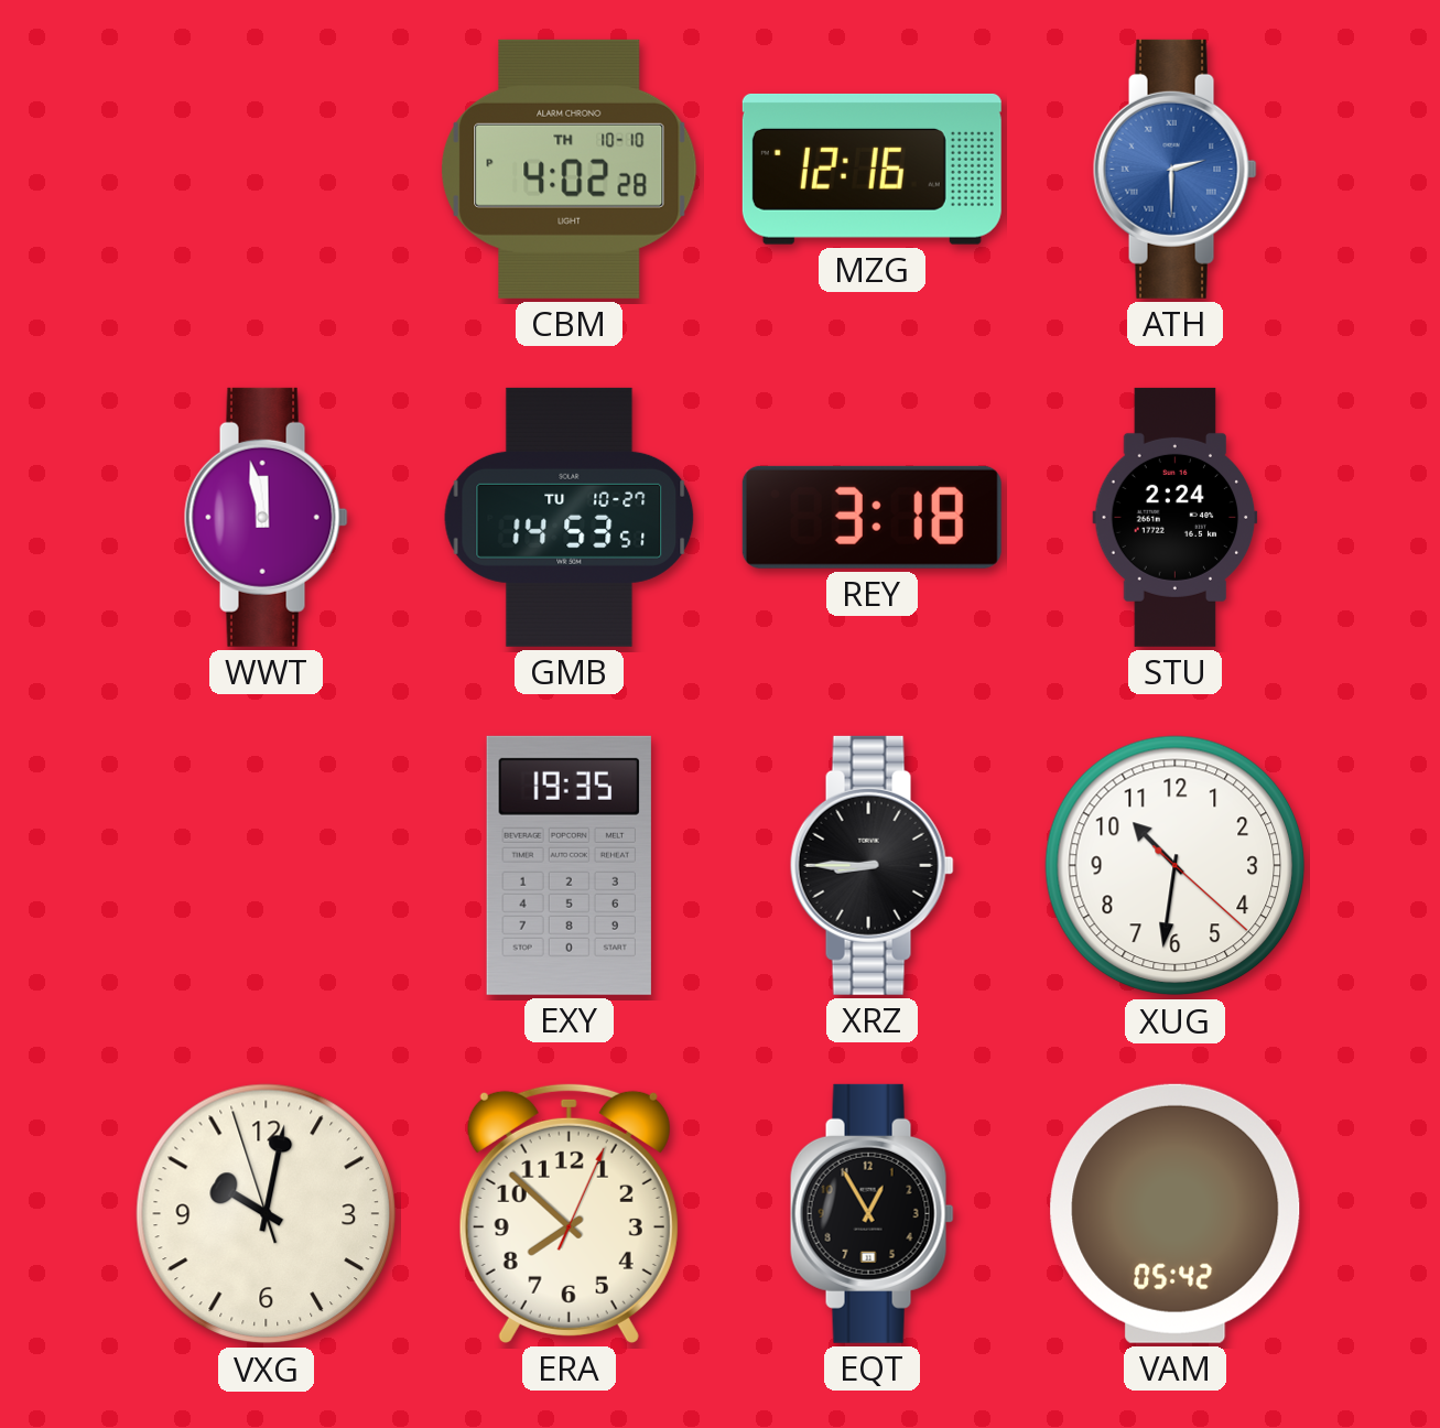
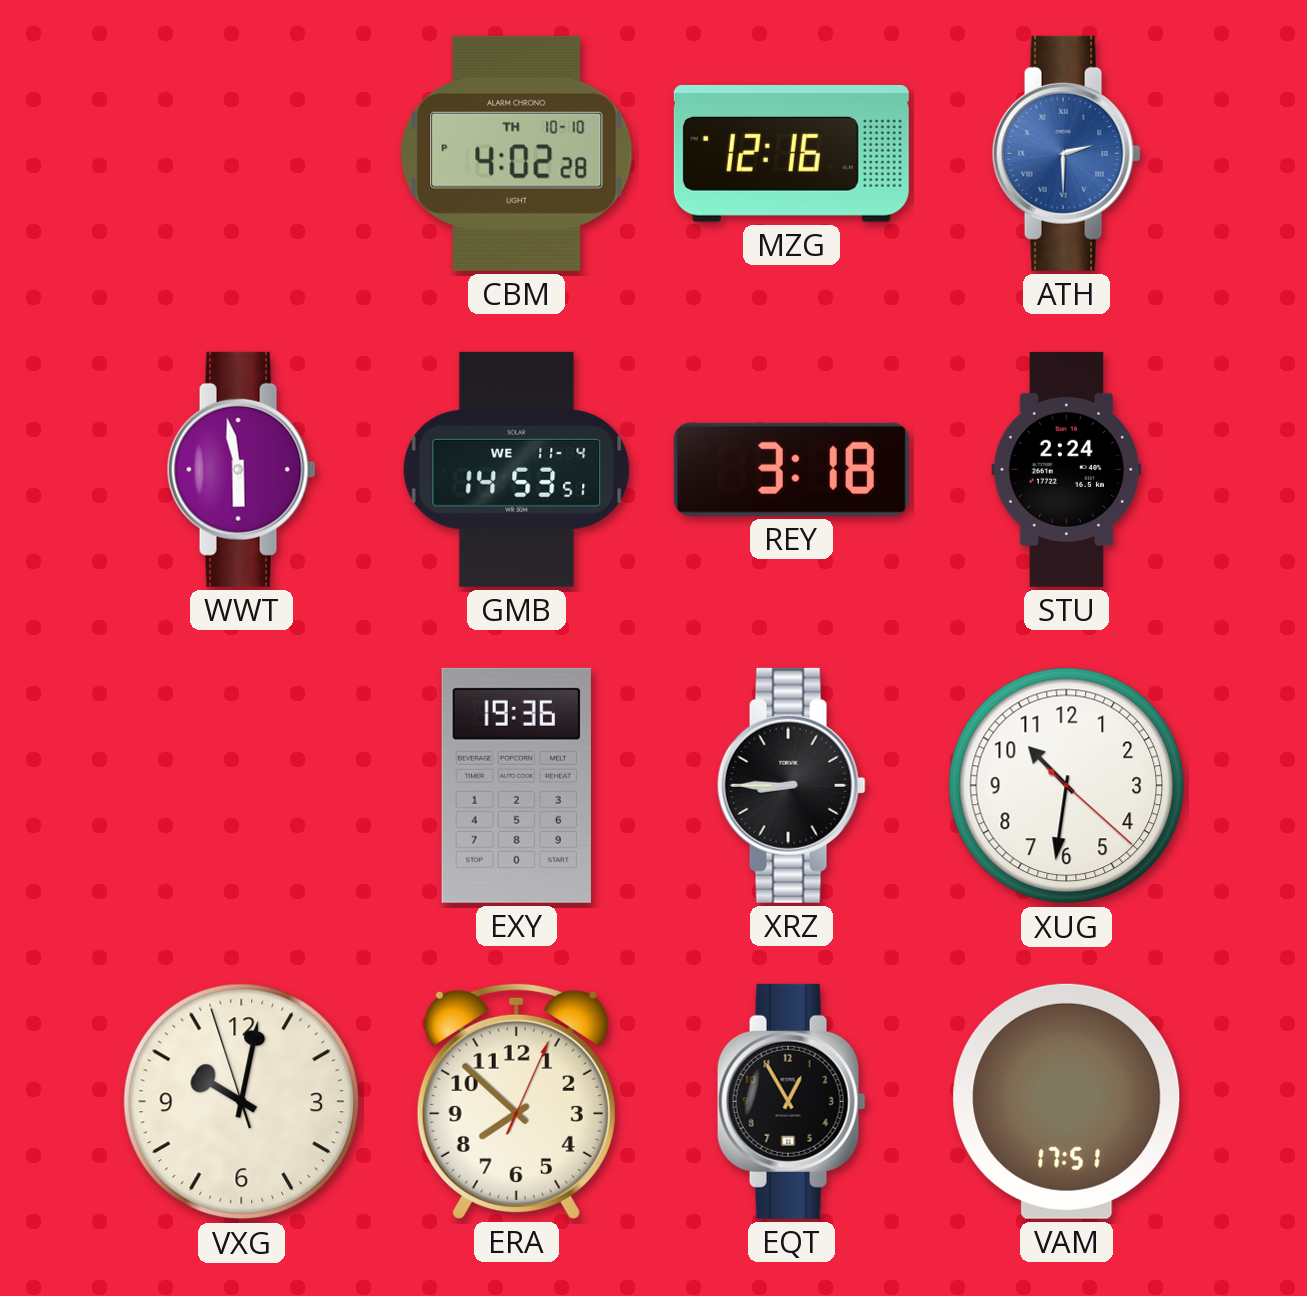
WWT: 11:58 -> 5:58 (241, 469)
GMB date: TU 10-27 -> WE 11-4 (517, 469)
EXY: 19:35 -> 19:36 (516, 785)
VAM: 05:42 -> 17:51 (1067, 1101)
